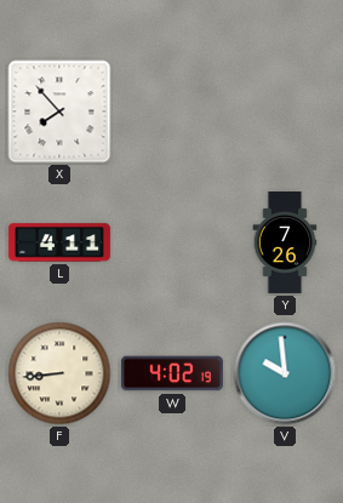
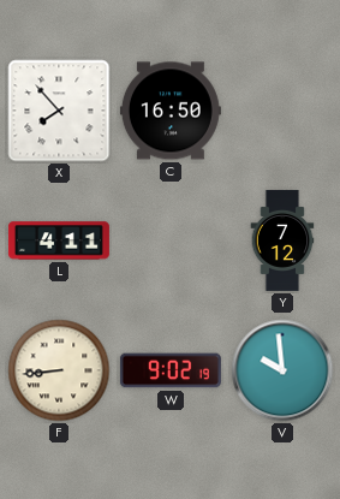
C: none -> 16:50 (171, 111)
Y: 7:26 -> 7:12 (282, 240)
W: 4:02 -> 9:02 (171, 370)
